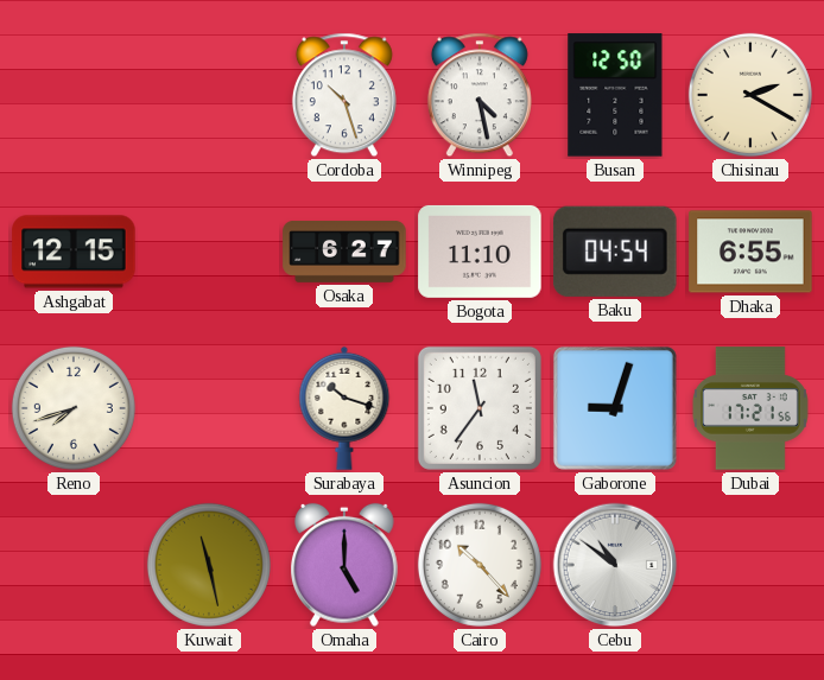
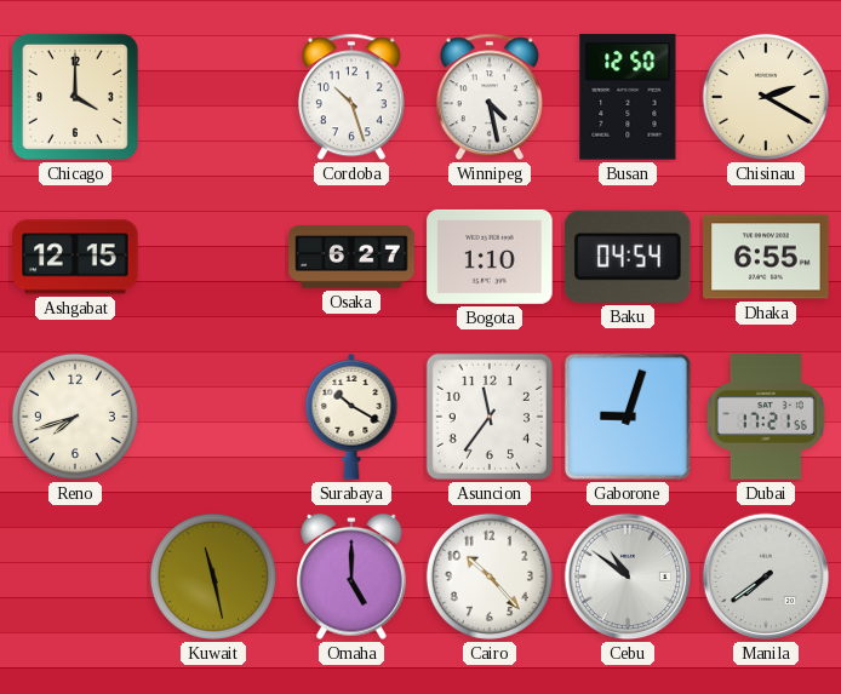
Chicago: none -> 4:00 (75, 97)
Bogota: 11:10 -> 1:10 (490, 257)
Surabaya: 10:18 -> 10:20 (351, 417)
Manila: none -> 7:39 (766, 577)
